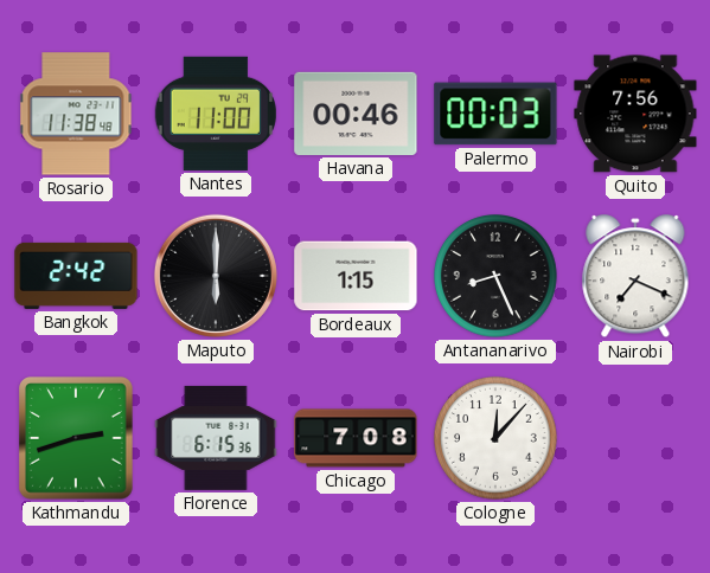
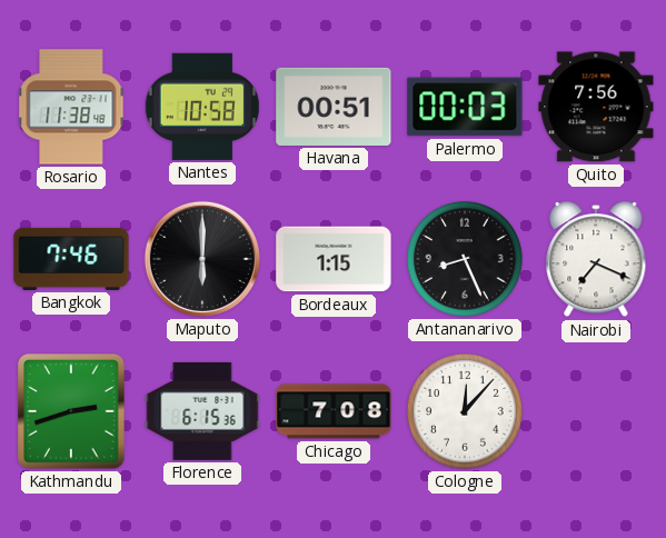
Nantes: 11:00 -> 10:58 (202, 107)
Havana: 00:46 -> 00:51 (334, 107)
Bangkok: 2:42 -> 7:46 (71, 259)
